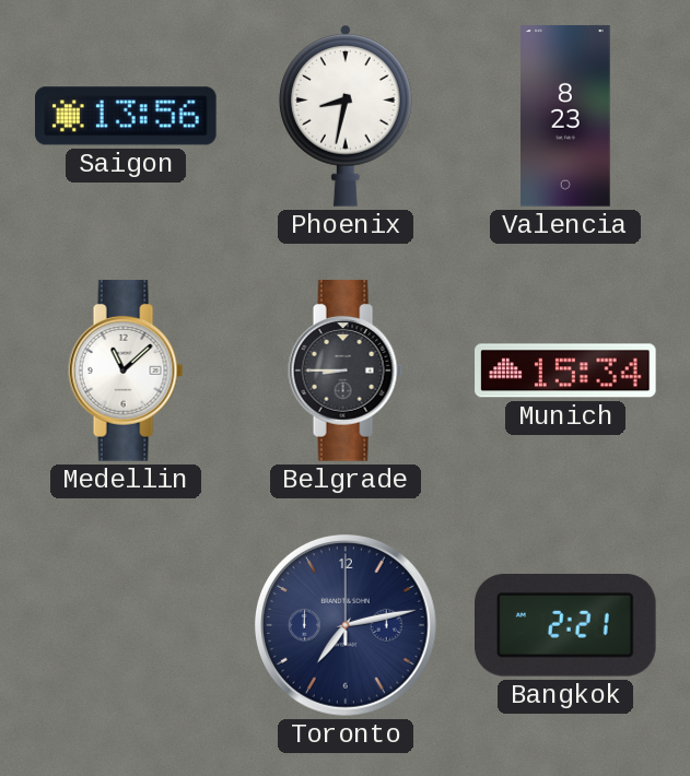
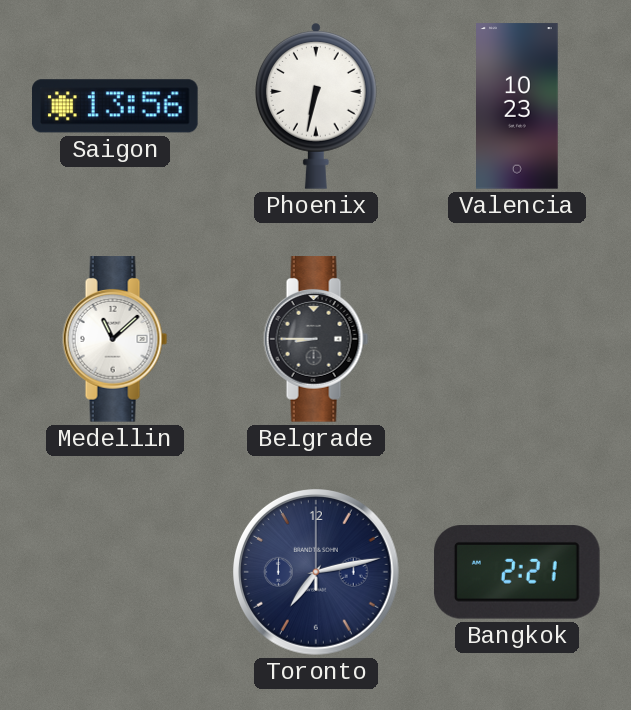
Phoenix: 8:32 -> 6:32 (317, 106)
Valencia: 8:23 -> 10:23 (518, 106)
Munich: 15:34 -> none (565, 371)
